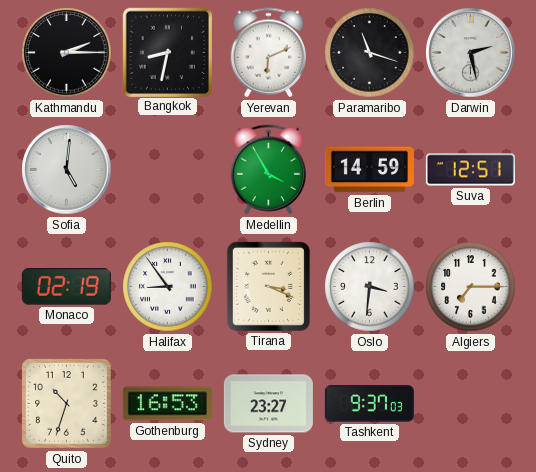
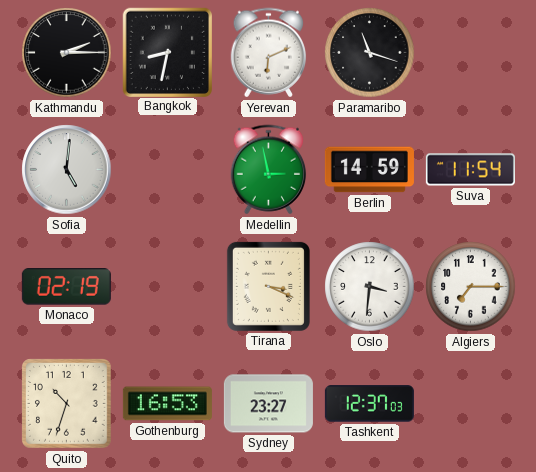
Darwin: 2:28 -> none (471, 53)
Medellin: 3:55 -> 2:58 (269, 170)
Suva: 12:51 -> 11:54 (470, 170)
Halifax: 8:54 -> none (168, 287)
Tashkent: 9:37 -> 12:37 (369, 404)
